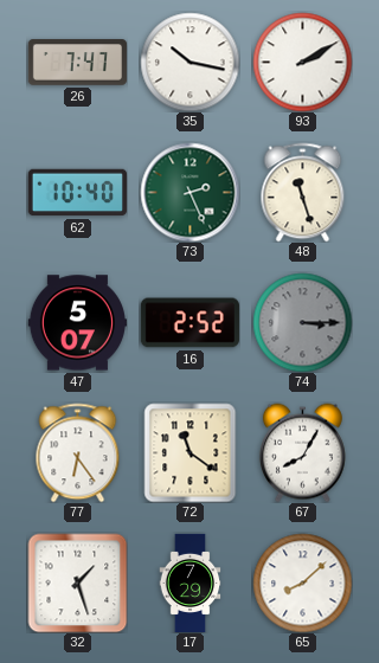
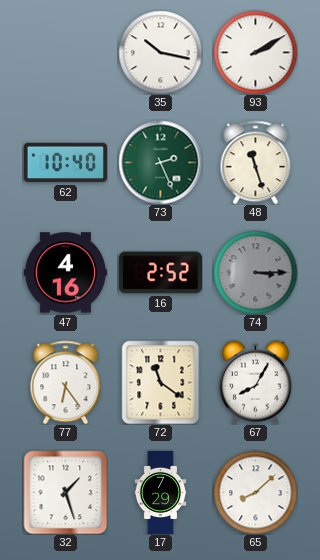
26: 7:47 -> none (77, 63)
47: 5:07 -> 4:16 (65, 273)
